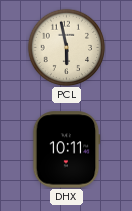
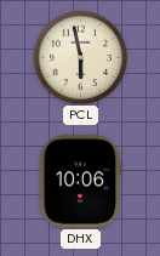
DHX: 10:11 -> 10:06 (80, 182)
